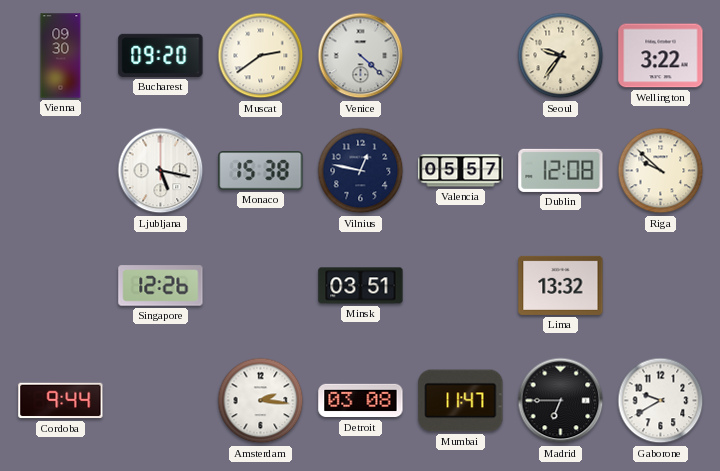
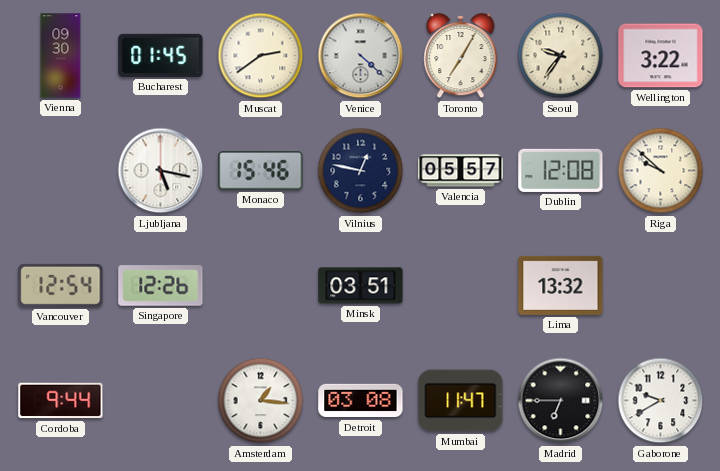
Bucharest: 09:20 -> 01:45 (161, 55)
Toronto: none -> 7:05 (461, 56)
Monaco: 15:38 -> 15:46 (261, 171)
Vancouver: none -> 12:54 (61, 285)
Amsterdam: 2:16 -> 1:16 (261, 401)
